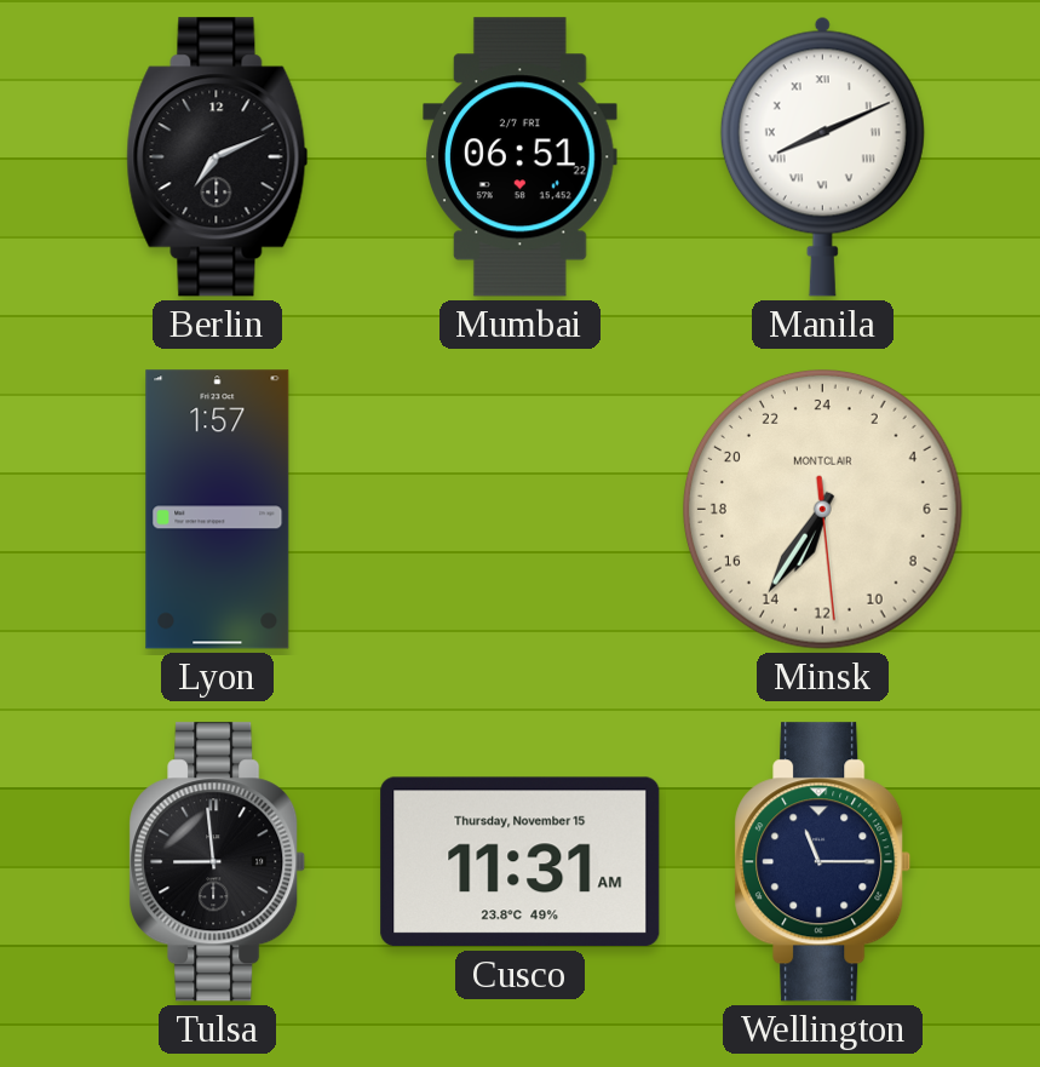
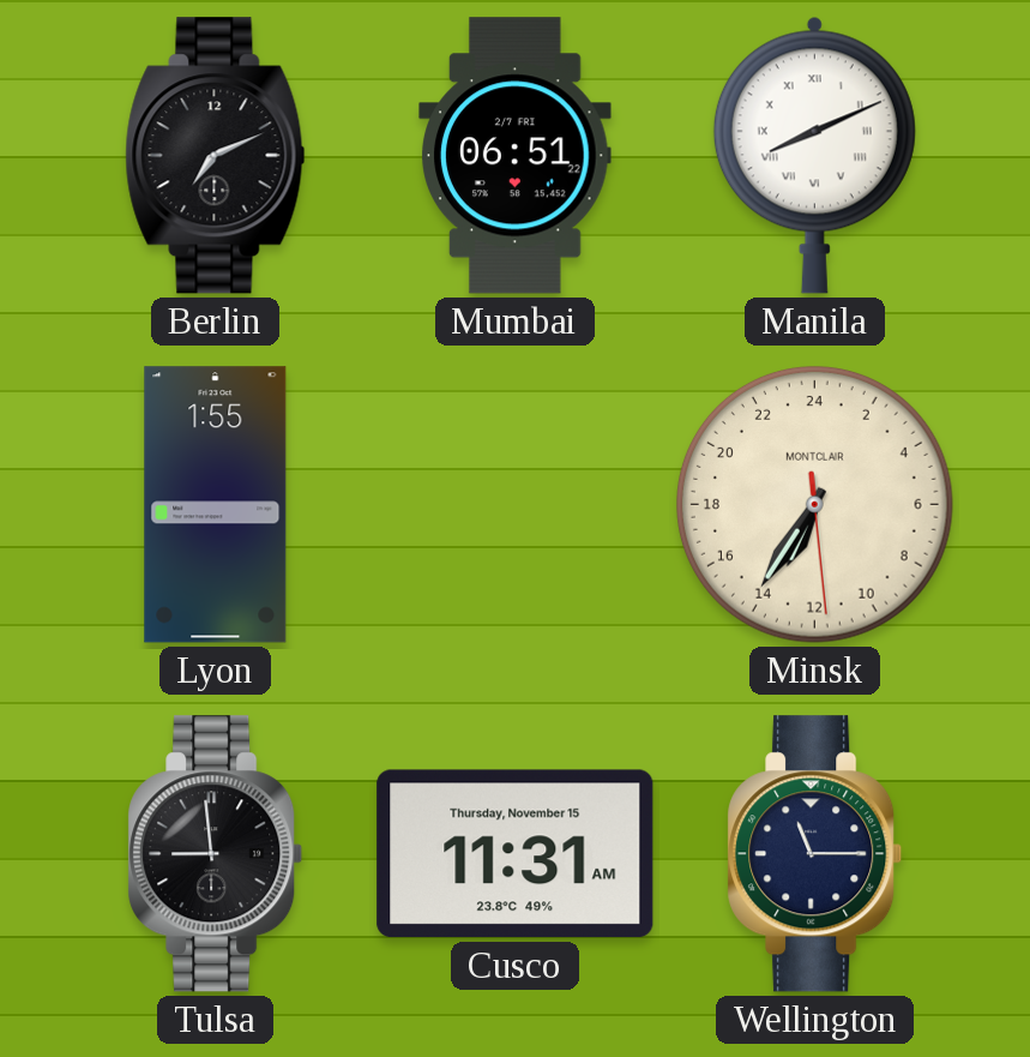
Lyon: 1:57 -> 1:55 (216, 505)
